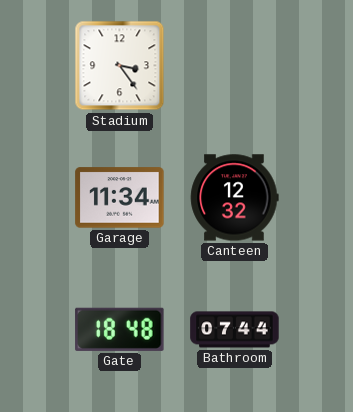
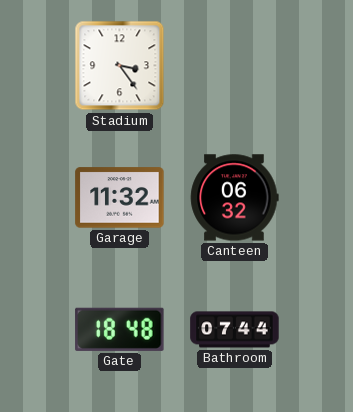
Garage: 11:34 -> 11:32 (120, 198)
Canteen: 12:32 -> 06:32 (235, 198)
